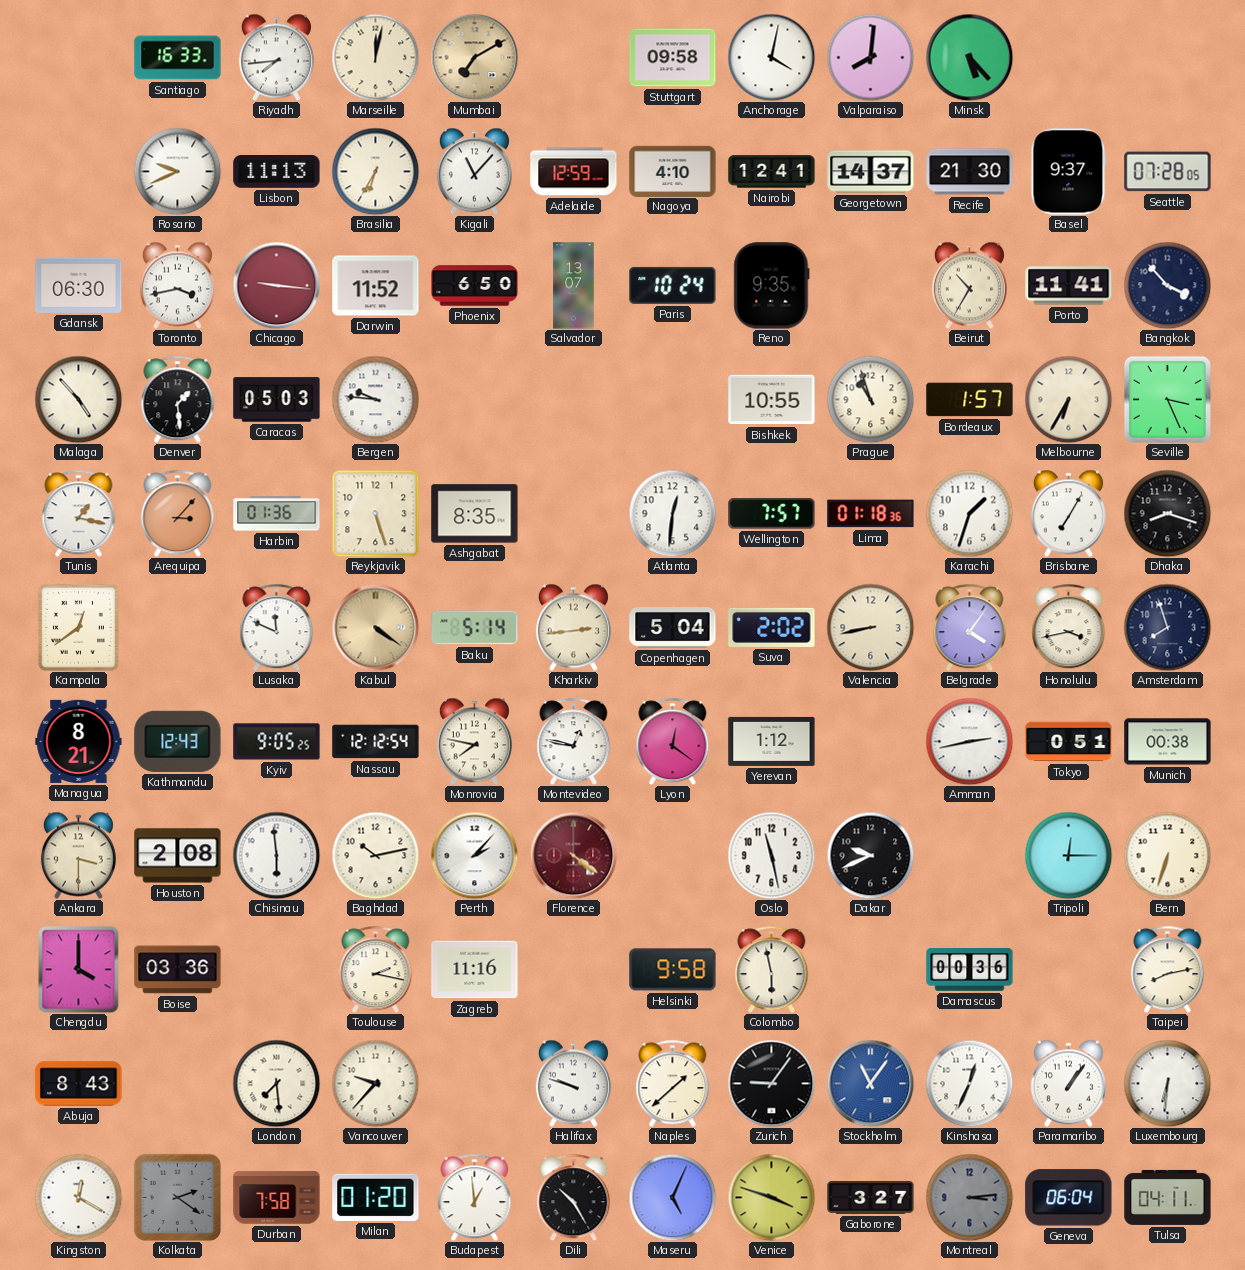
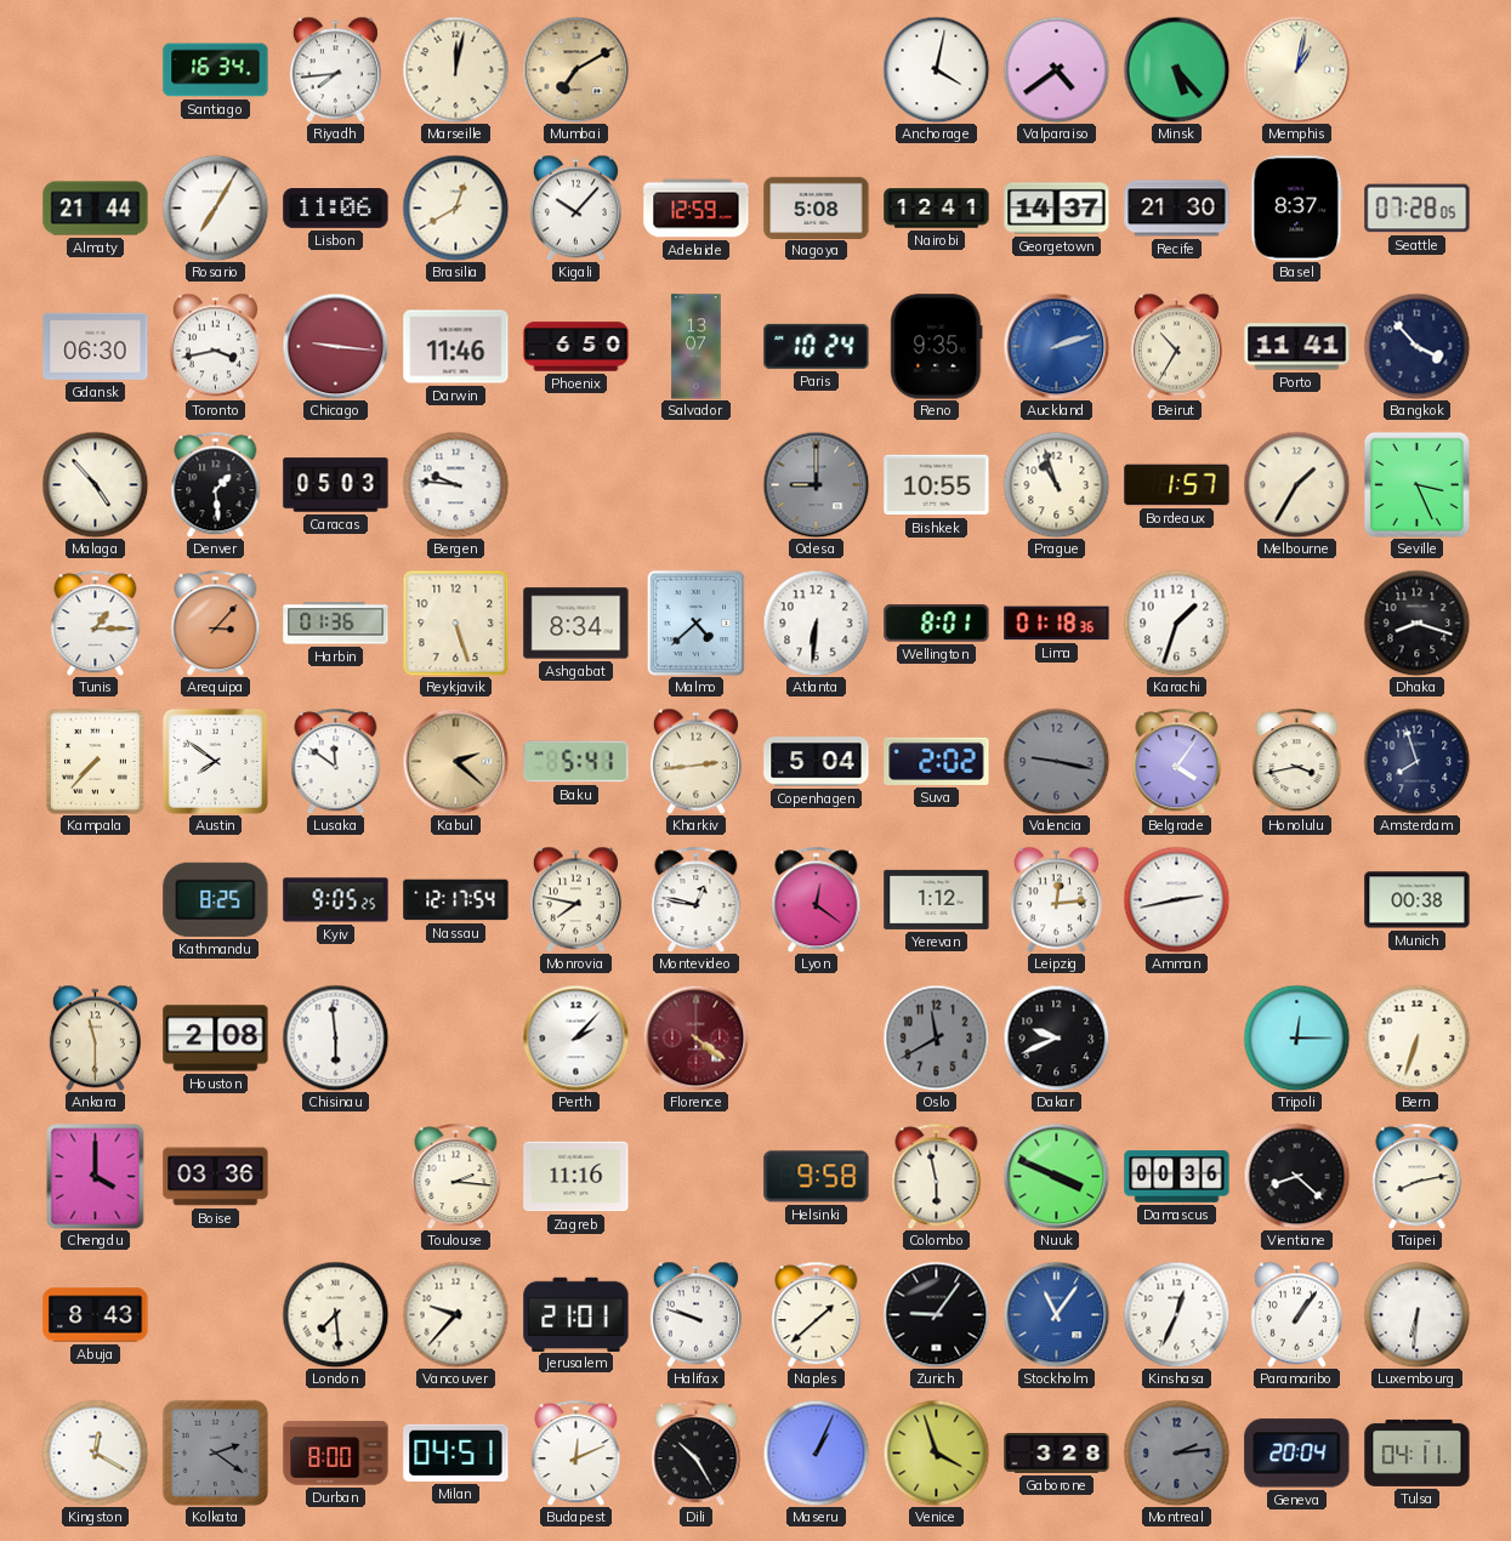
Santiago: 16:33 -> 16:34 (216, 70)
Stuttgart: 09:58 -> none (673, 58)
Valparaiso: 8:01 -> 4:39 (1056, 69)
Memphis: none -> 1:02 (1296, 69)
Almaty: none -> 21:44 (96, 209)
Rosario: 9:41 -> 7:05 (215, 207)
Lisbon: 11:13 -> 11:06 (336, 209)
Brasilia: 6:35 -> 12:40 (455, 207)
Kigali: 11:07 -> 10:07 (575, 207)
Nagoya: 4:10 -> 5:08 (817, 207)
Basel: 9:37 -> 8:37 (1297, 209)
Darwin: 11:52 -> 11:46 (456, 347)
Auckland: none -> 2:12 (1056, 346)
Odesa: none -> 9:00 (816, 484)
Melbourne: 6:35 -> 1:35 (1296, 484)
Tunis: 1:17 -> 1:15 (96, 622)
Ashgabat: 8:35 -> 8:34 (576, 624)
Malmo: none -> 4:38 (697, 622)
Atlanta: 12:31 -> 6:31 (816, 622)
Wellington: 7:57 -> 8:01 (937, 624)
Brisbane: 7:05 -> none (1068, 513)
Kampala: 12:39 -> 7:37 (95, 761)
Austin: none -> 7:51 (215, 761)
Lusaka: 11:49 -> 11:51 (336, 761)
Kabul: 4:21 -> 2:22 (455, 761)
Baku: 5:14 -> 5:41 (576, 762)
Valencia: 8:43 -> 9:17 (1056, 761)
Valencia dial: cream -> grey (1056, 761)
Managua: 8:21 -> none (79, 741)
Kathmandu: 12:43 -> 8:25 (216, 899)
Nassau: 12:12 -> 12:17 (456, 900)
Leipzig: none -> 12:14 (1056, 899)
Tokyo: 0:51 -> none (1069, 742)
Ankara: 3:30 -> 11:30 (95, 1037)
Baghdad: 10:13 -> none (375, 855)
Oslo: 11:28 -> 11:40 (936, 1037)
Oslo dial: white -> grey (936, 1037)
Toulouse: 2:17 -> 2:16 (456, 1176)
Nuuk: none -> 3:49 (1056, 1176)
Vientiane: none -> 8:22 (1296, 1176)
Jerusalem: none -> 21:01 (576, 1314)
Durban: 7:58 -> 8:00 (336, 1454)
Milan: 01:20 -> 04:51 (456, 1452)
Budapest: 12:59 -> 12:11 (576, 1452)
Maseru: 5:04 -> 1:04 (816, 1452)
Venice: 3:48 -> 3:57 (936, 1452)
Gaborone: 3:27 -> 3:28 (1057, 1454)
Montreal: 3:14 -> 2:14 (1176, 1452)
Geneva: 06:04 -> 20:04 (1297, 1454)
